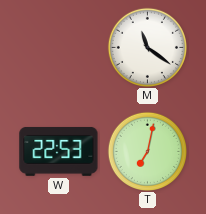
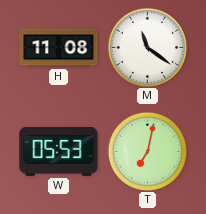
H: none -> 11:08 (59, 48)
W: 22:53 -> 05:53 (59, 151)
